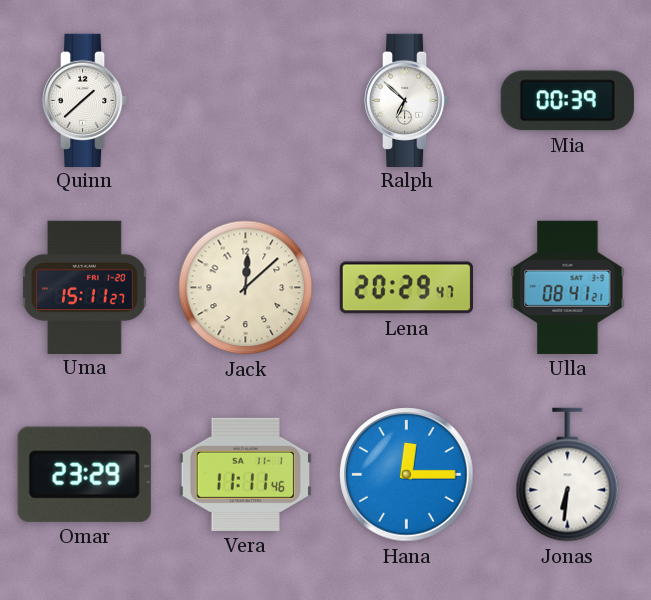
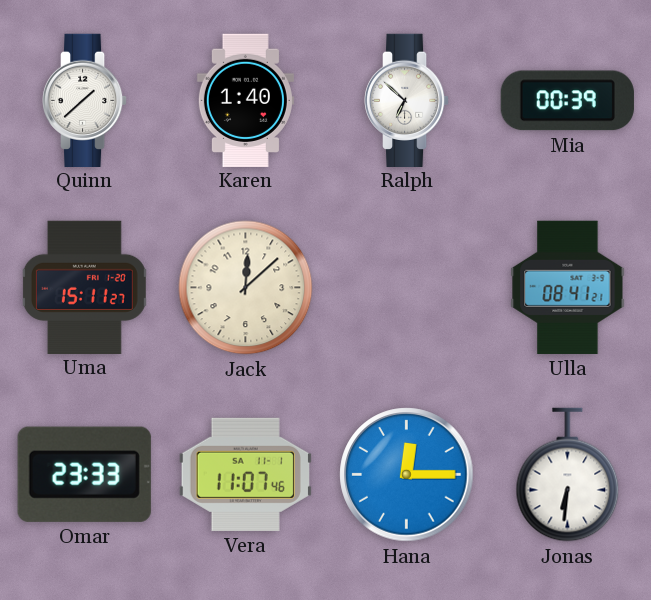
Karen: none -> 1:40 (245, 100)
Lena: 20:29 -> none (406, 288)
Omar: 23:29 -> 23:33 (84, 474)
Vera: 11:11 -> 11:07 (245, 474)
